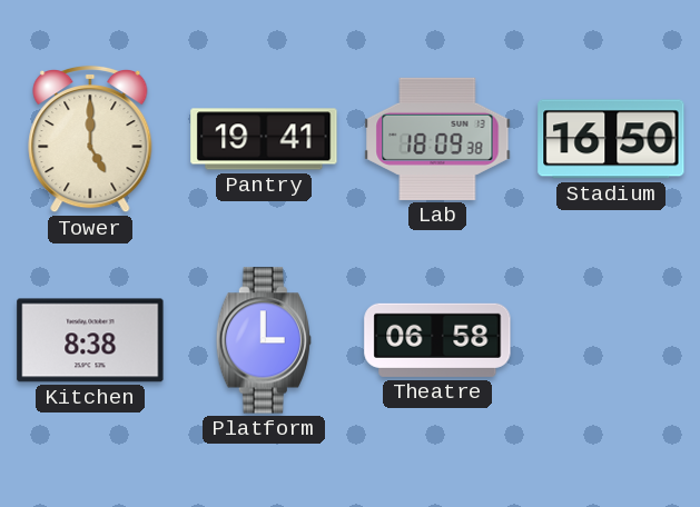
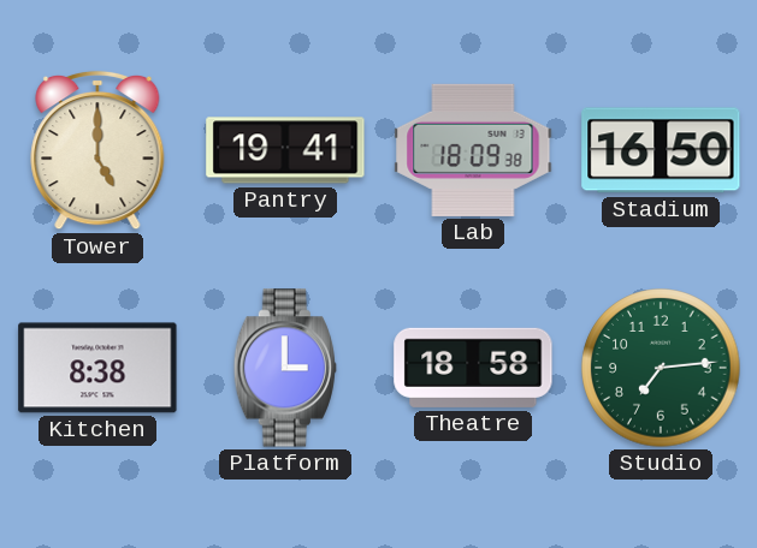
Theatre: 06:58 -> 18:58 (473, 368)
Studio: none -> 7:14 (661, 368)
